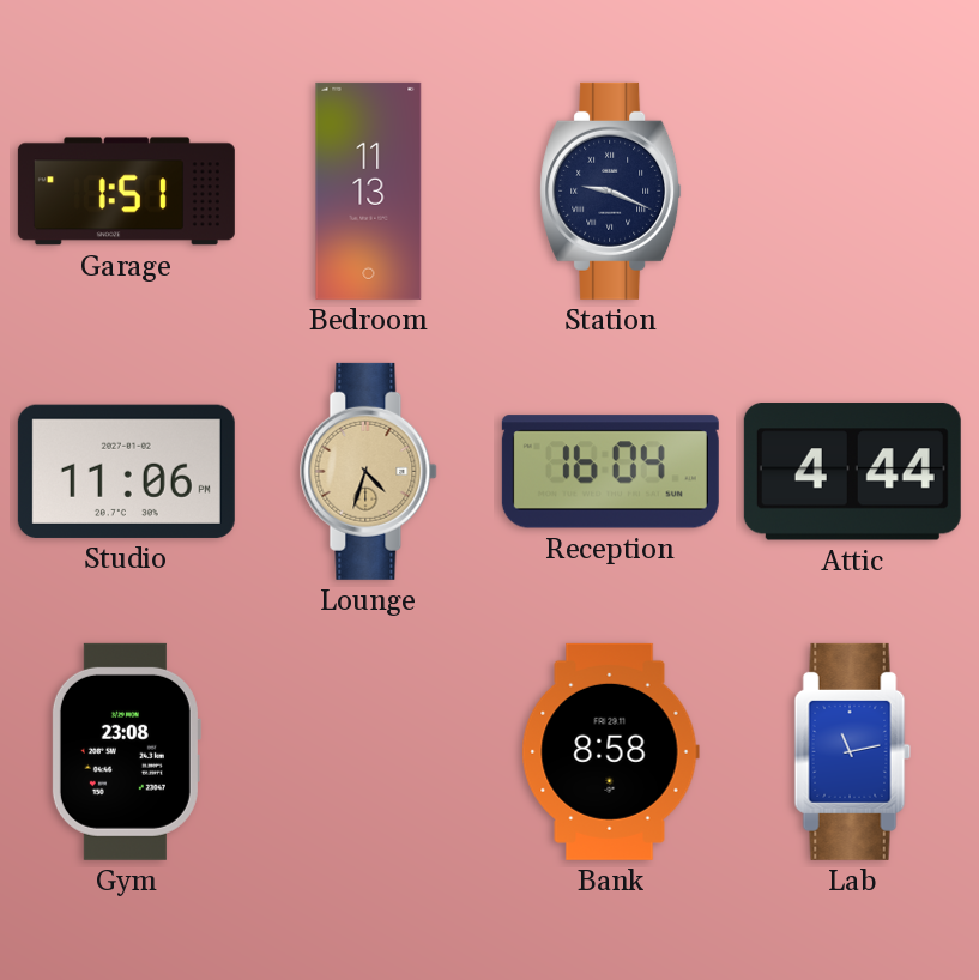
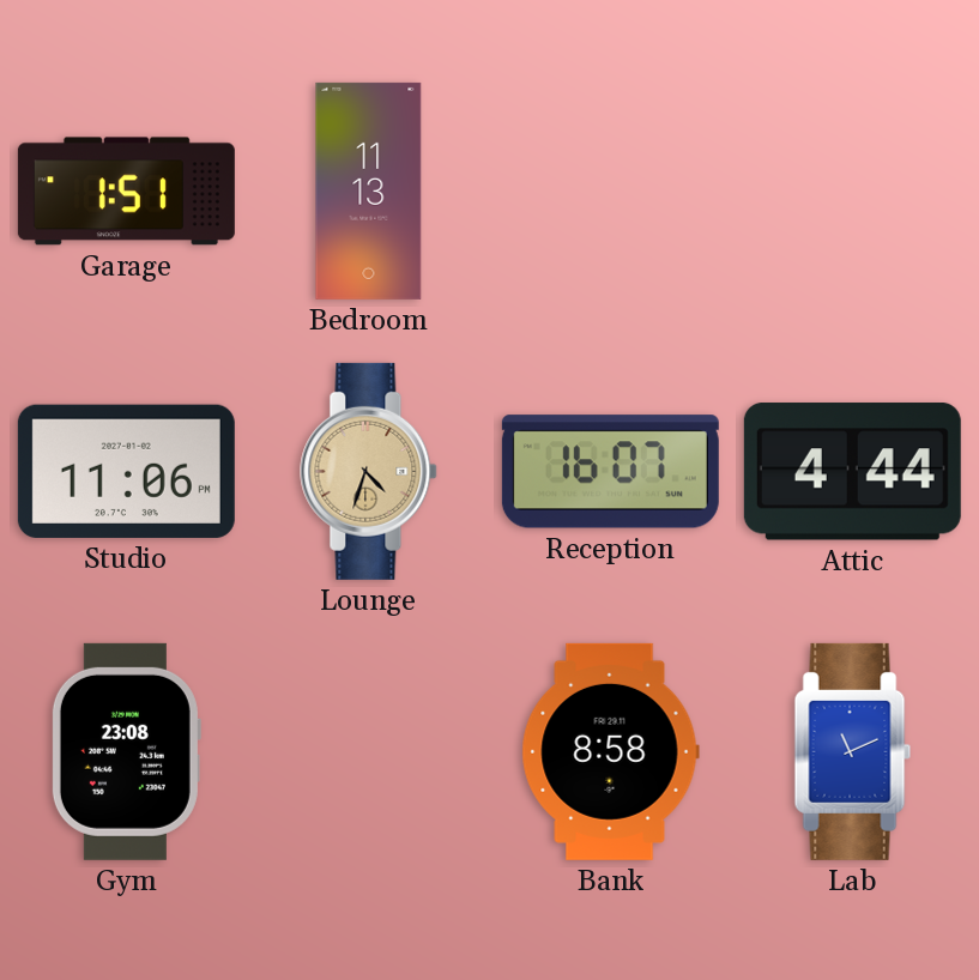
Station: 9:19 -> none (611, 190)
Reception: 16:04 -> 16:07 (610, 472)
Lab: 11:13 -> 11:11 (853, 751)
